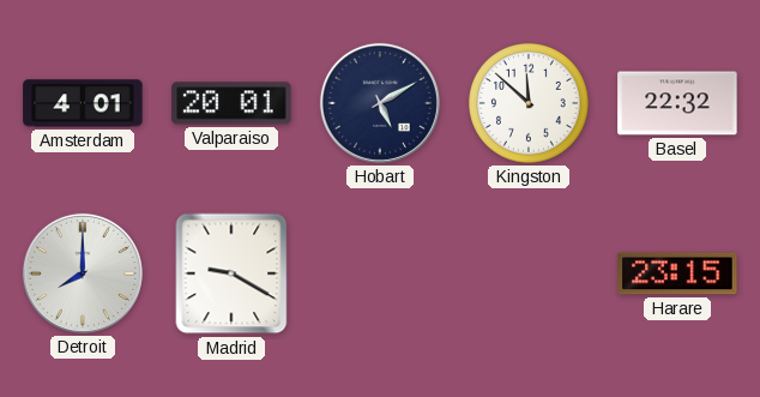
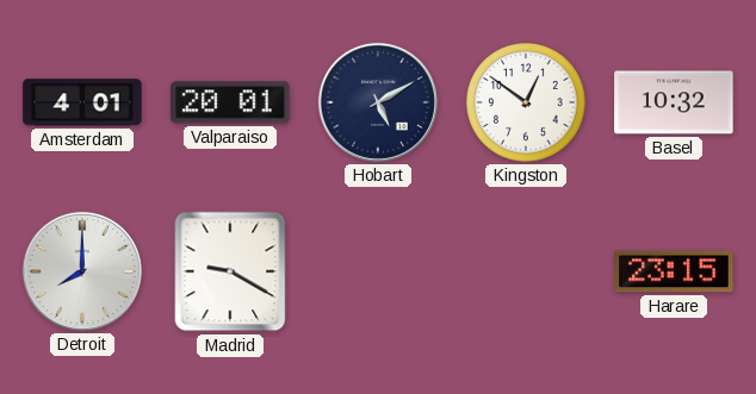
Kingston: 11:52 -> 12:51 (527, 104)
Basel: 22:32 -> 10:32 (674, 102)
